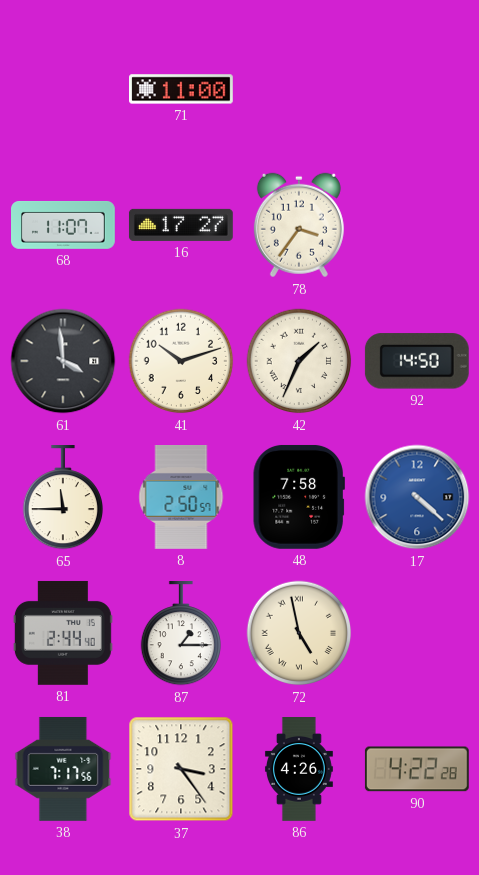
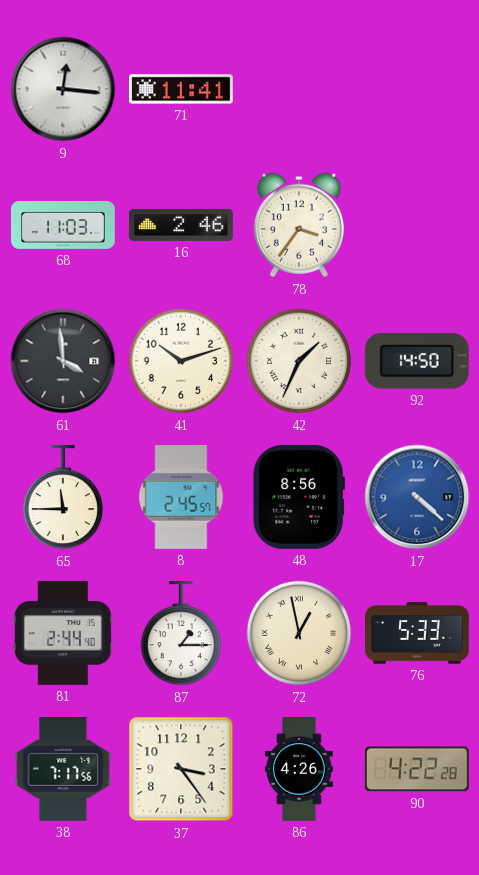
9: none -> 12:16 (63, 89)
71: 11:00 -> 11:41 (182, 89)
68: 11:07 -> 11:03 (64, 225)
16: 17:27 -> 2:46 (181, 225)
8: 2:50 -> 2:45 (181, 498)
48: 7:58 -> 8:56 (299, 497)
72: 4:58 -> 12:58 (299, 633)
76: none -> 5:33 (418, 633)
